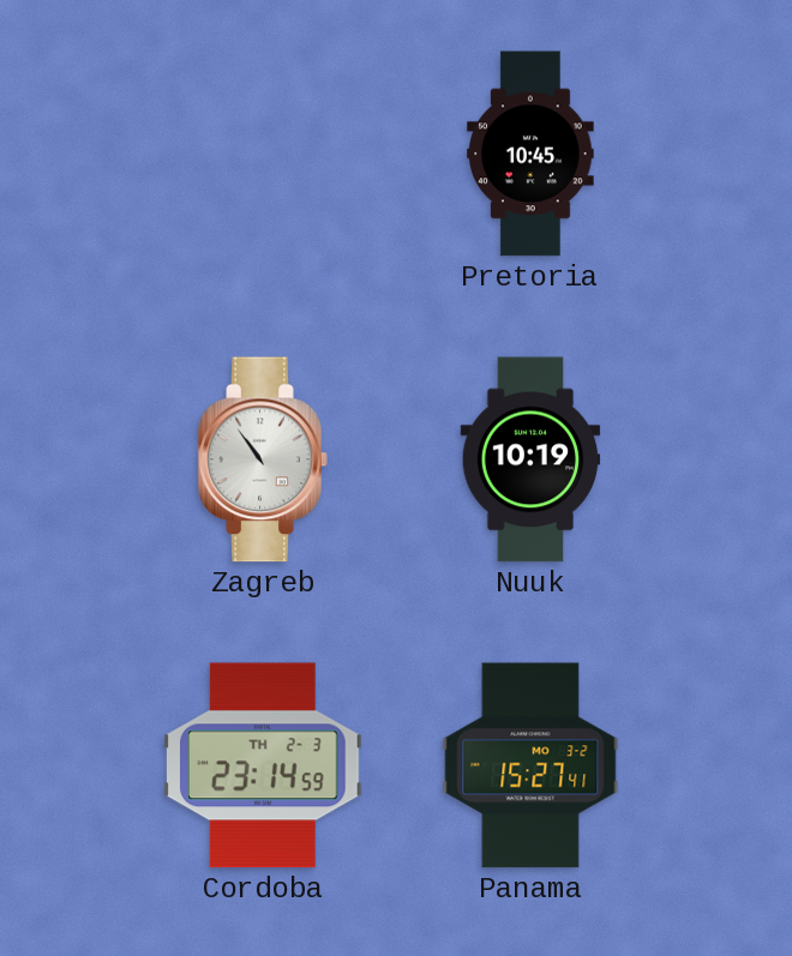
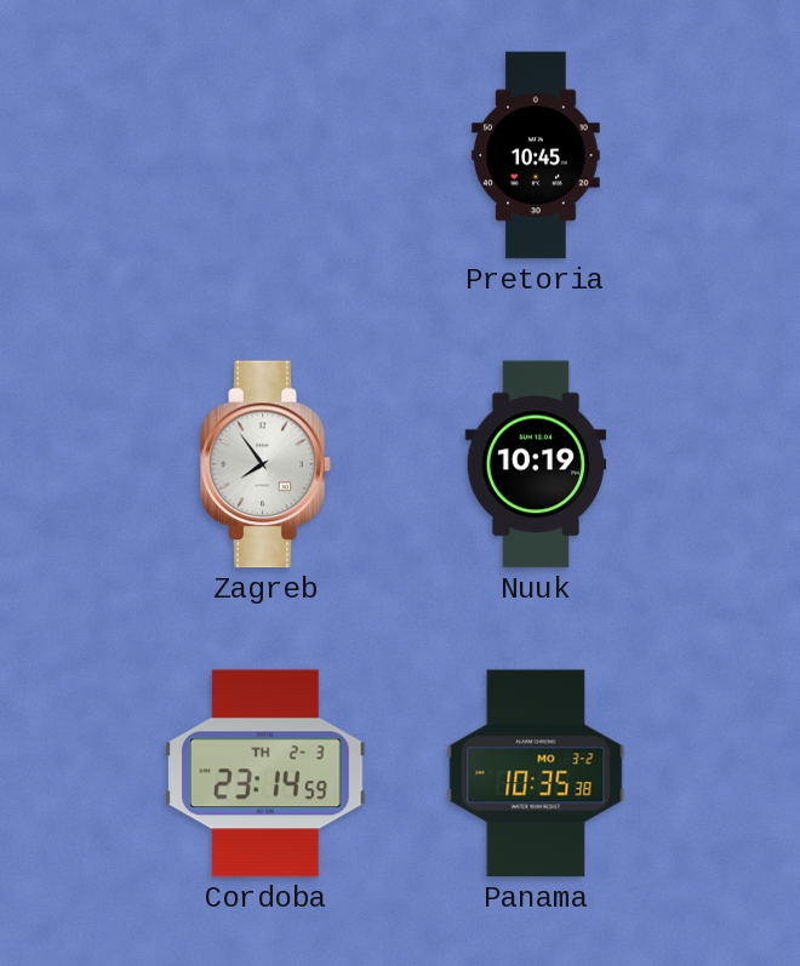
Zagreb: 10:54 -> 7:54 (265, 464)
Panama: 15:27 -> 10:35 (536, 773)
